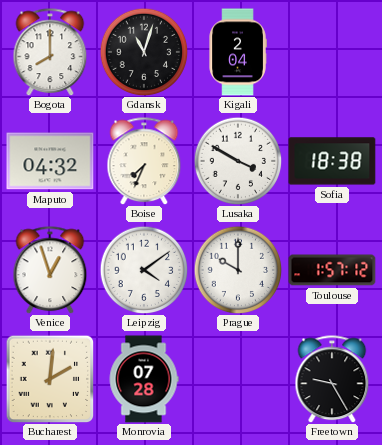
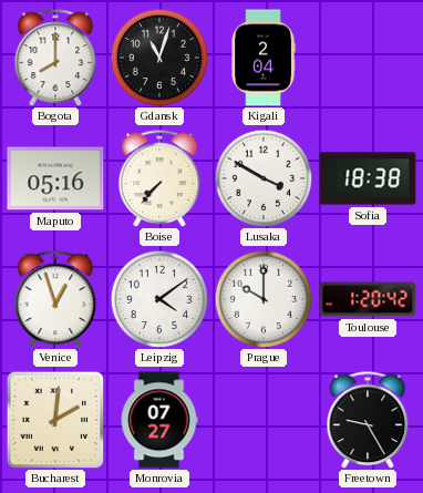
Maputo: 04:32 -> 05:16 (55, 178)
Boise: 7:34 -> 7:37 (159, 178)
Toulouse: 1:57 -> 1:20 (368, 299)
Monrovia: 07:28 -> 07:27 (159, 420)
